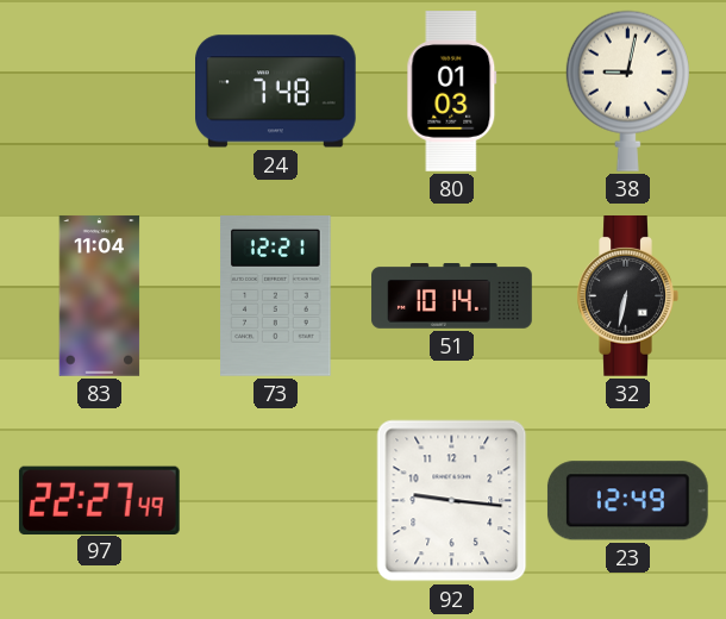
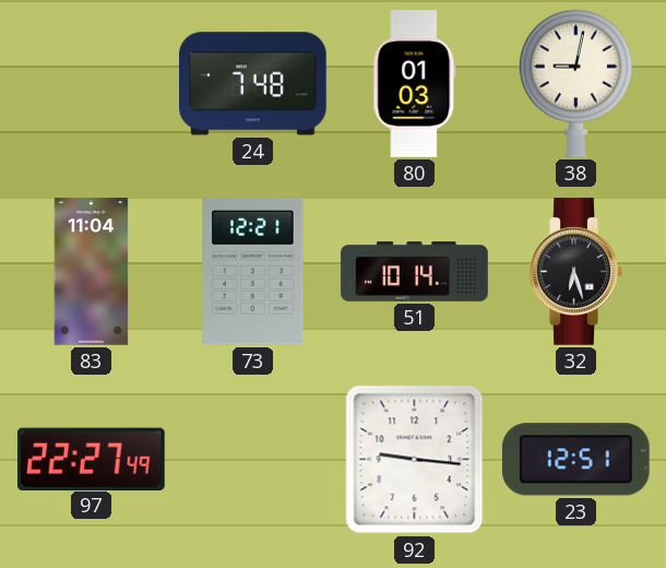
32: 6:32 -> 6:27 (575, 272)
23: 12:49 -> 12:51 (575, 460)
